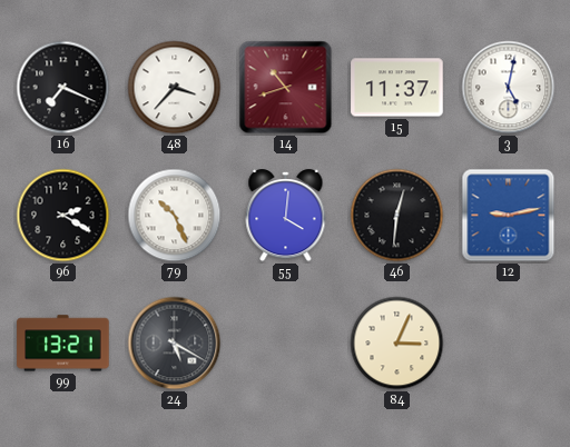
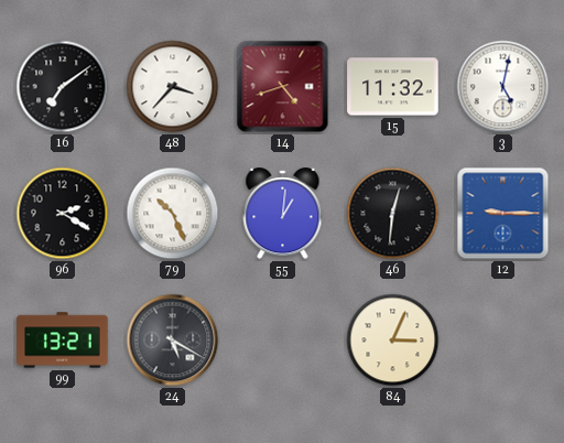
16: 7:19 -> 7:09 (63, 87)
14: 10:42 -> 4:42 (283, 87)
15: 11:37 -> 11:32 (393, 87)
55: 4:01 -> 1:01 (283, 214)
12: 9:13 -> 9:15 (503, 214)
